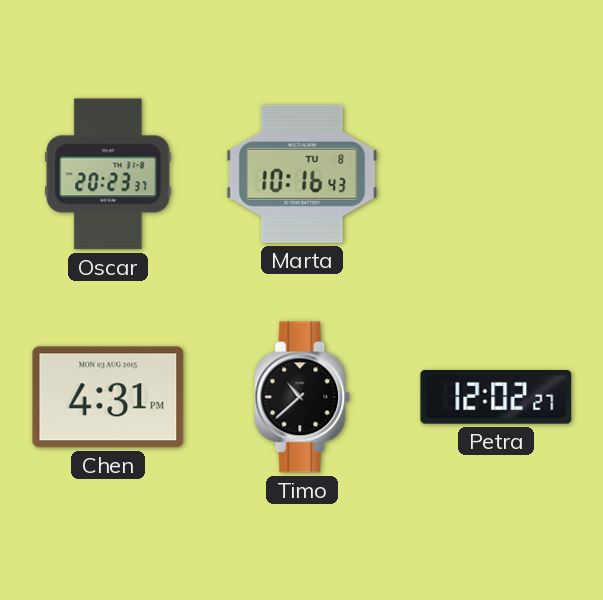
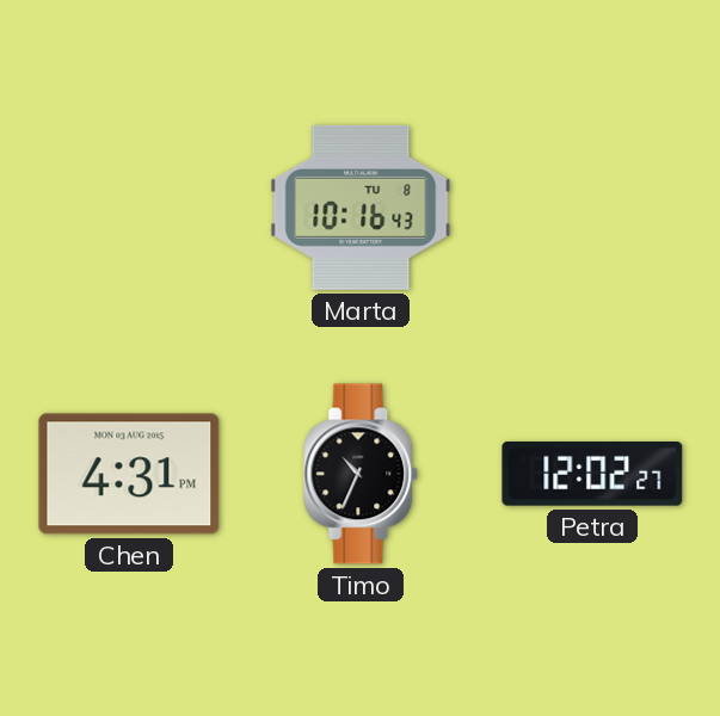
Oscar: 20:23 -> none (108, 174)
Timo: 10:38 -> 10:34 (362, 474)
